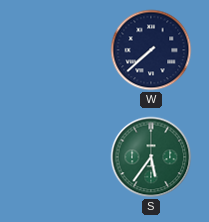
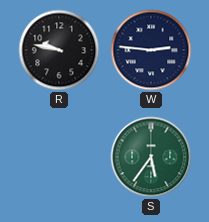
R: none -> 9:47 (59, 50)
W: 7:38 -> 2:46 (151, 50)
